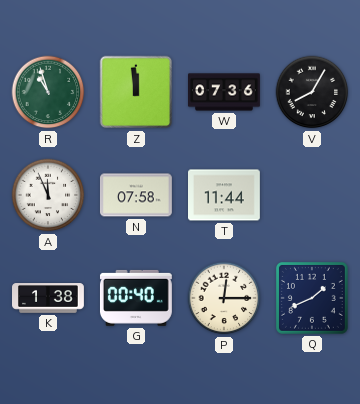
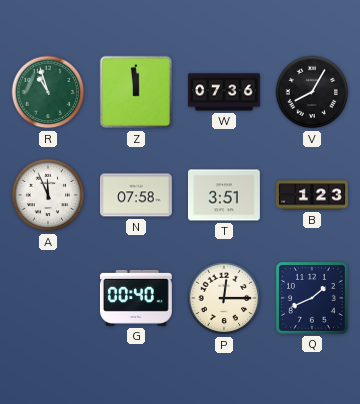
T: 11:44 -> 3:51 (225, 195)
B: none -> 1:23 (313, 195)
K: 1:38 -> none (49, 298)
